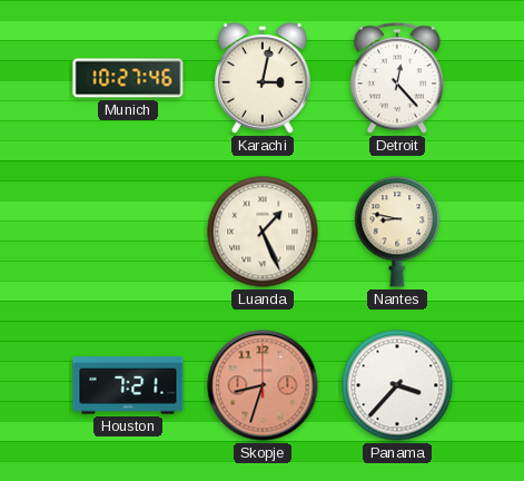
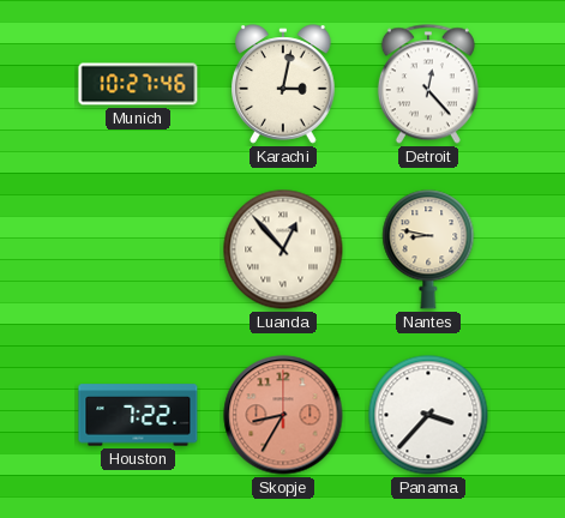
Luanda: 1:26 -> 12:53 (283, 249)
Houston: 7:21 -> 7:22 (138, 415)
Skopje: 8:33 -> 8:35 (283, 415)
